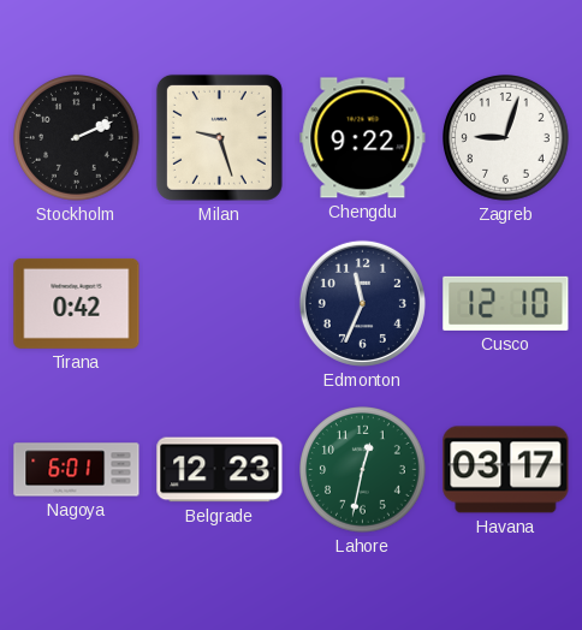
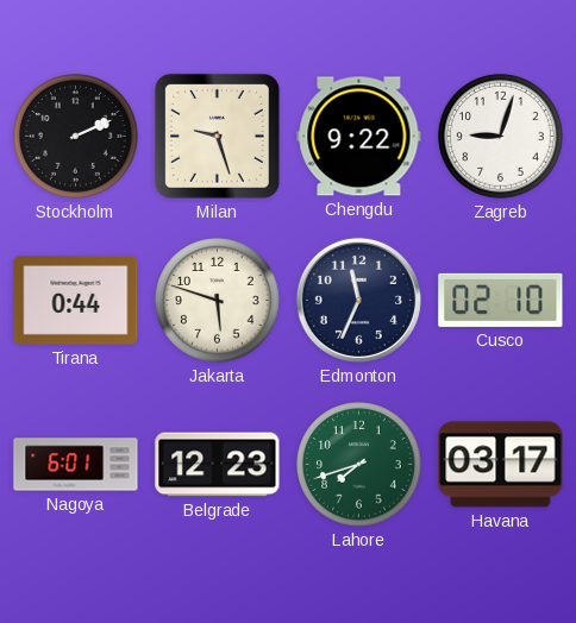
Tirana: 0:42 -> 0:44 (76, 300)
Jakarta: none -> 5:48 (218, 301)
Cusco: 12:10 -> 02:10 (501, 300)
Lahore: 12:32 -> 7:42 (359, 465)
